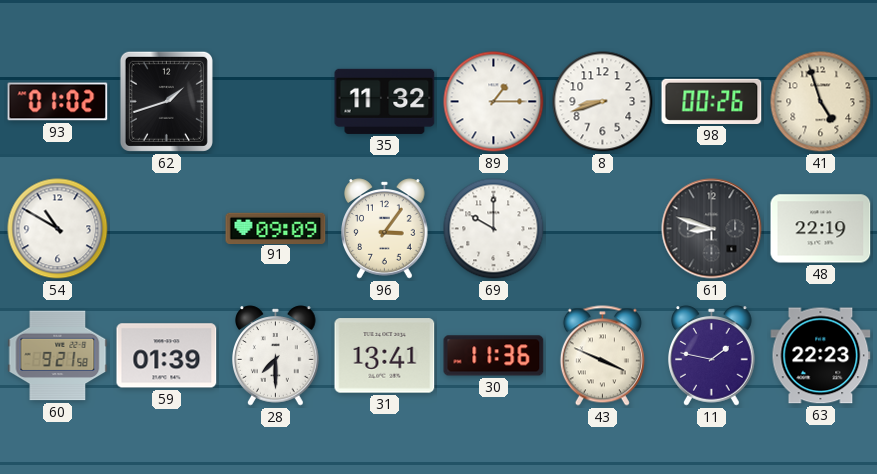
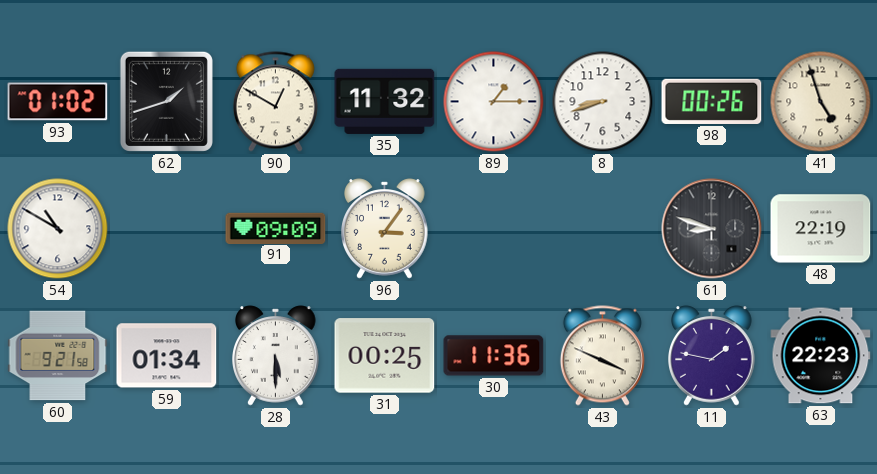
90: none -> 12:50 (275, 102)
69: 10:00 -> none (494, 229)
59: 01:39 -> 01:34 (167, 356)
28: 7:30 -> 5:30 (276, 356)
31: 13:41 -> 00:25 (385, 356)
